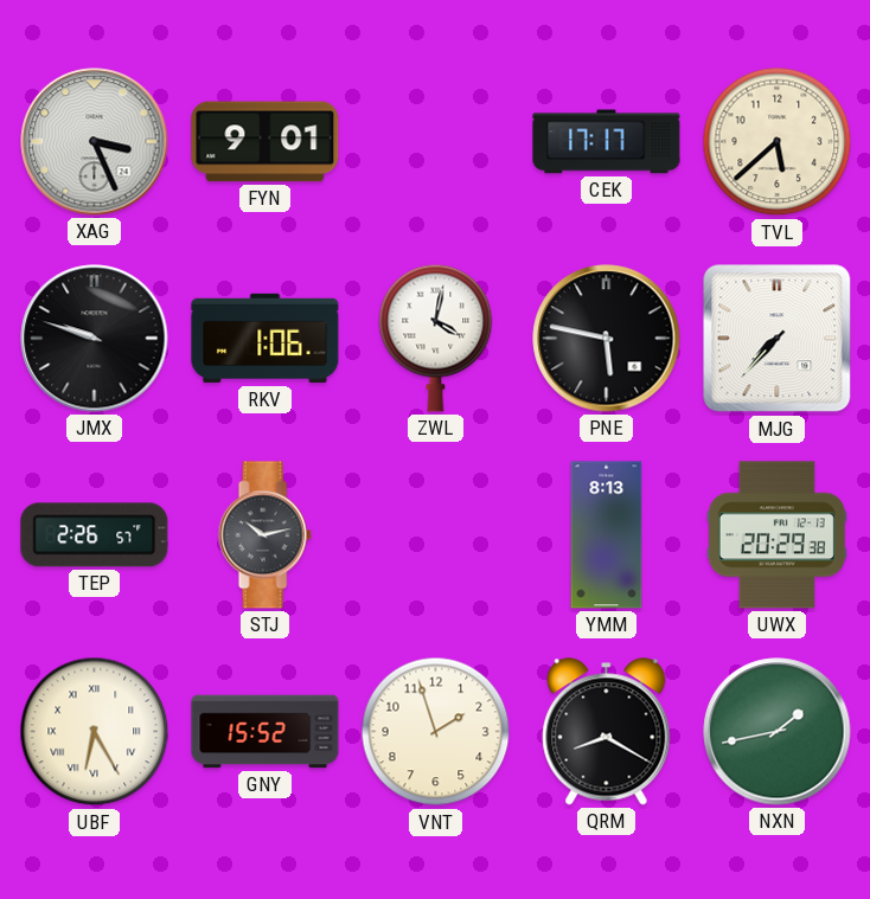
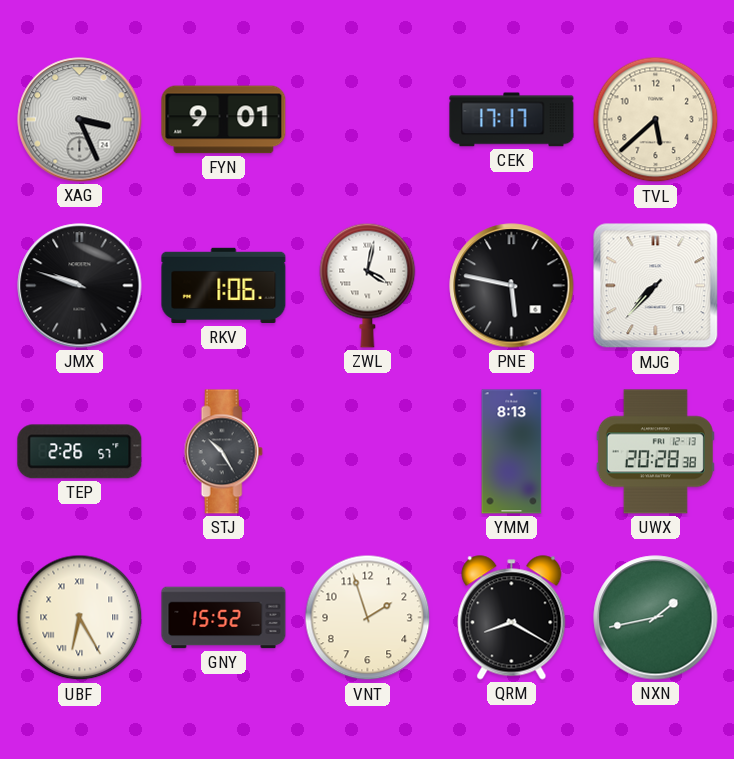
STJ: 10:13 -> 10:25 (223, 452)
UWX: 20:29 -> 20:28 (655, 452)
